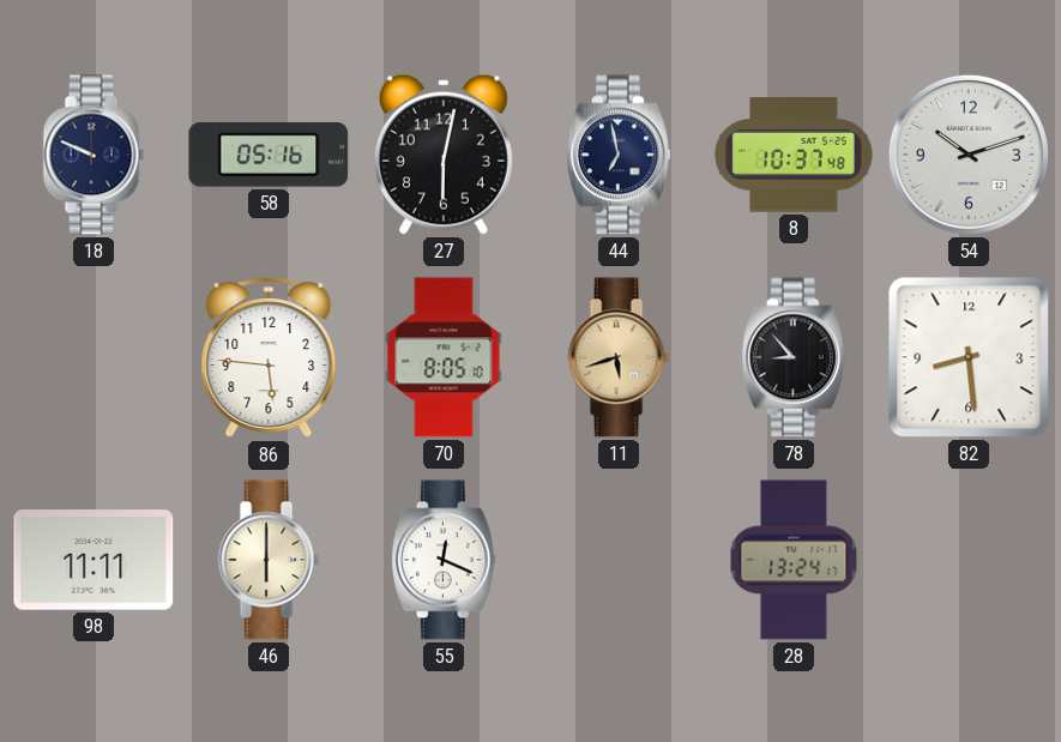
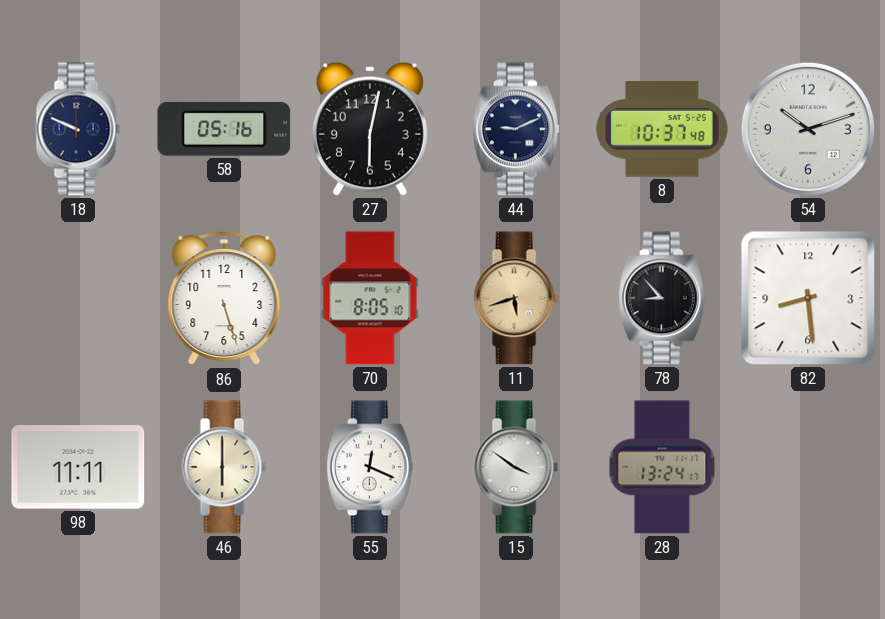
44: 6:58 -> 9:11 (516, 129)
86: 5:46 -> 5:27 (224, 299)
15: none -> 3:51 (516, 467)
